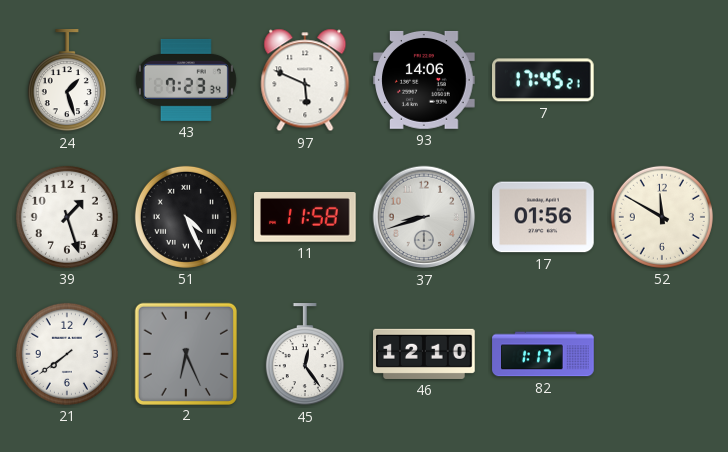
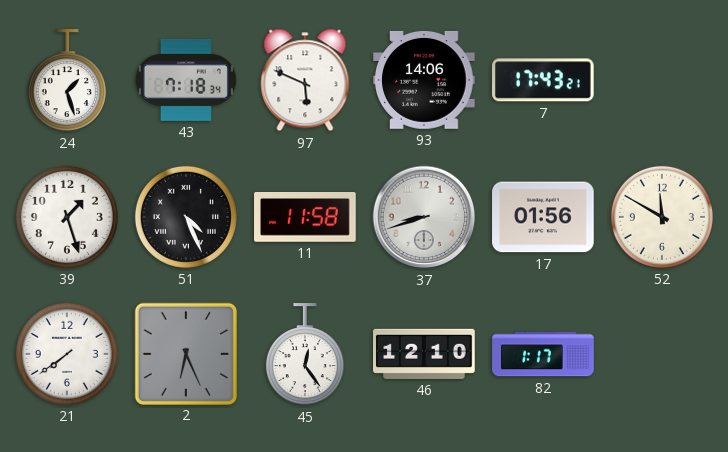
43: 7:23 -> 7:18 (186, 80)
7: 17:45 -> 17:43 (544, 80)
